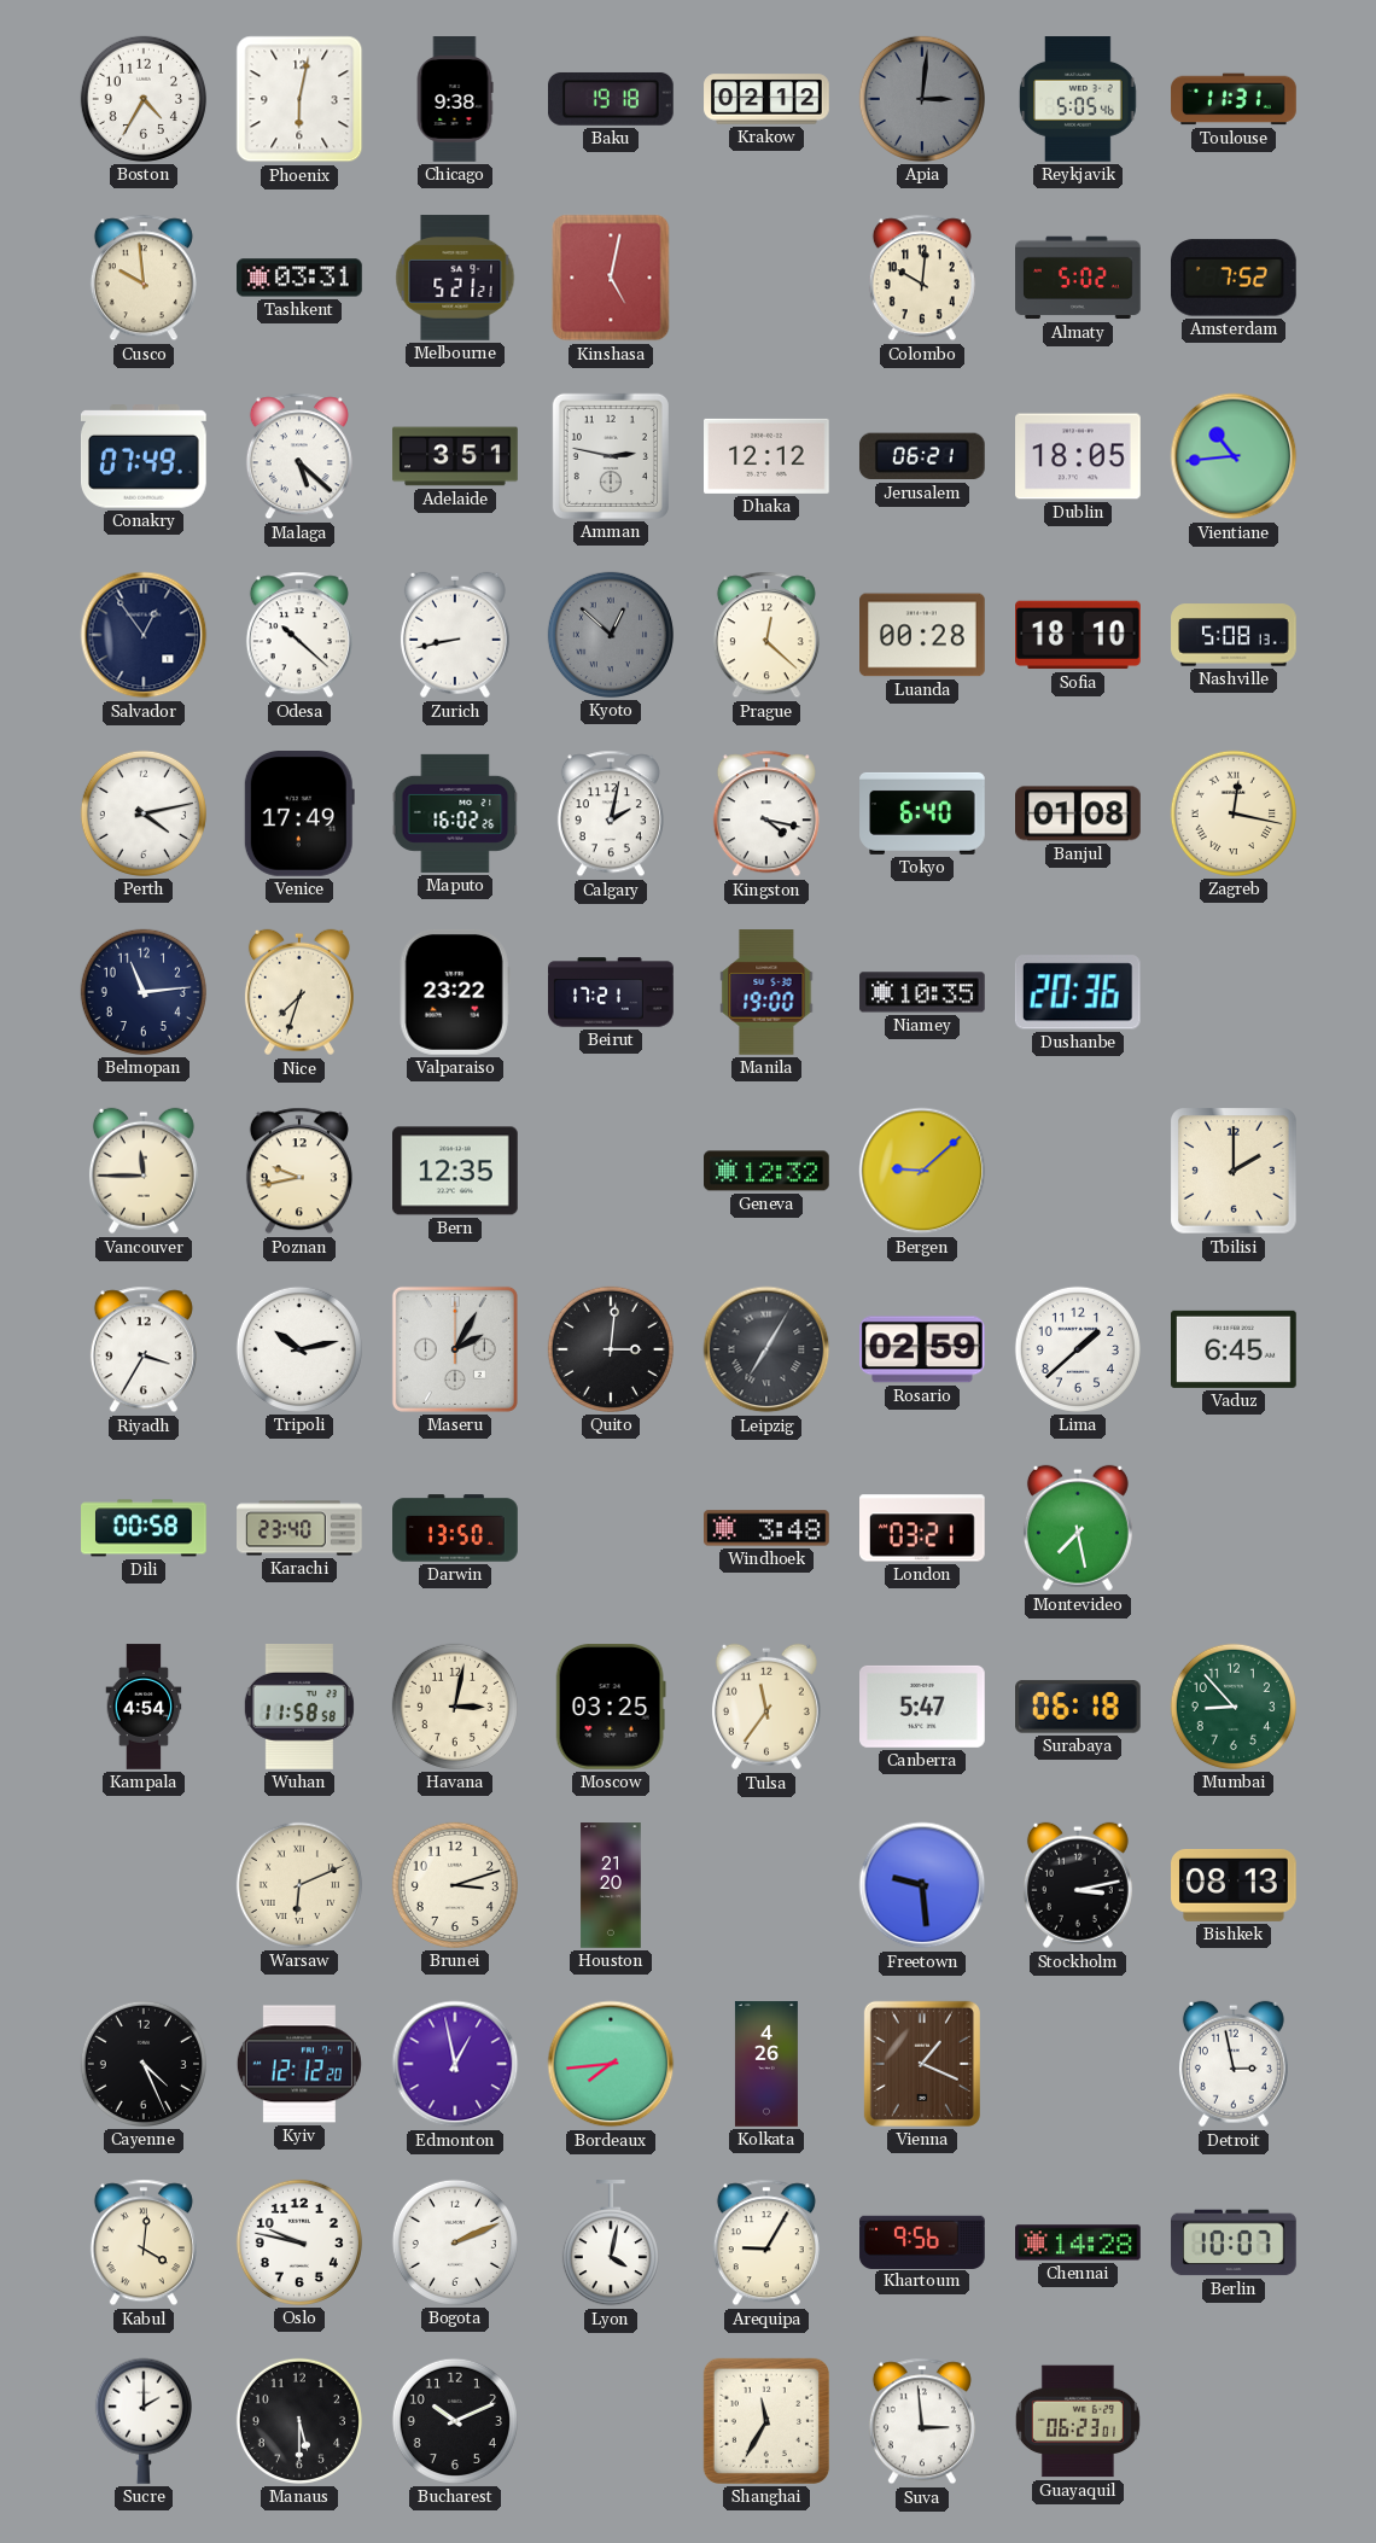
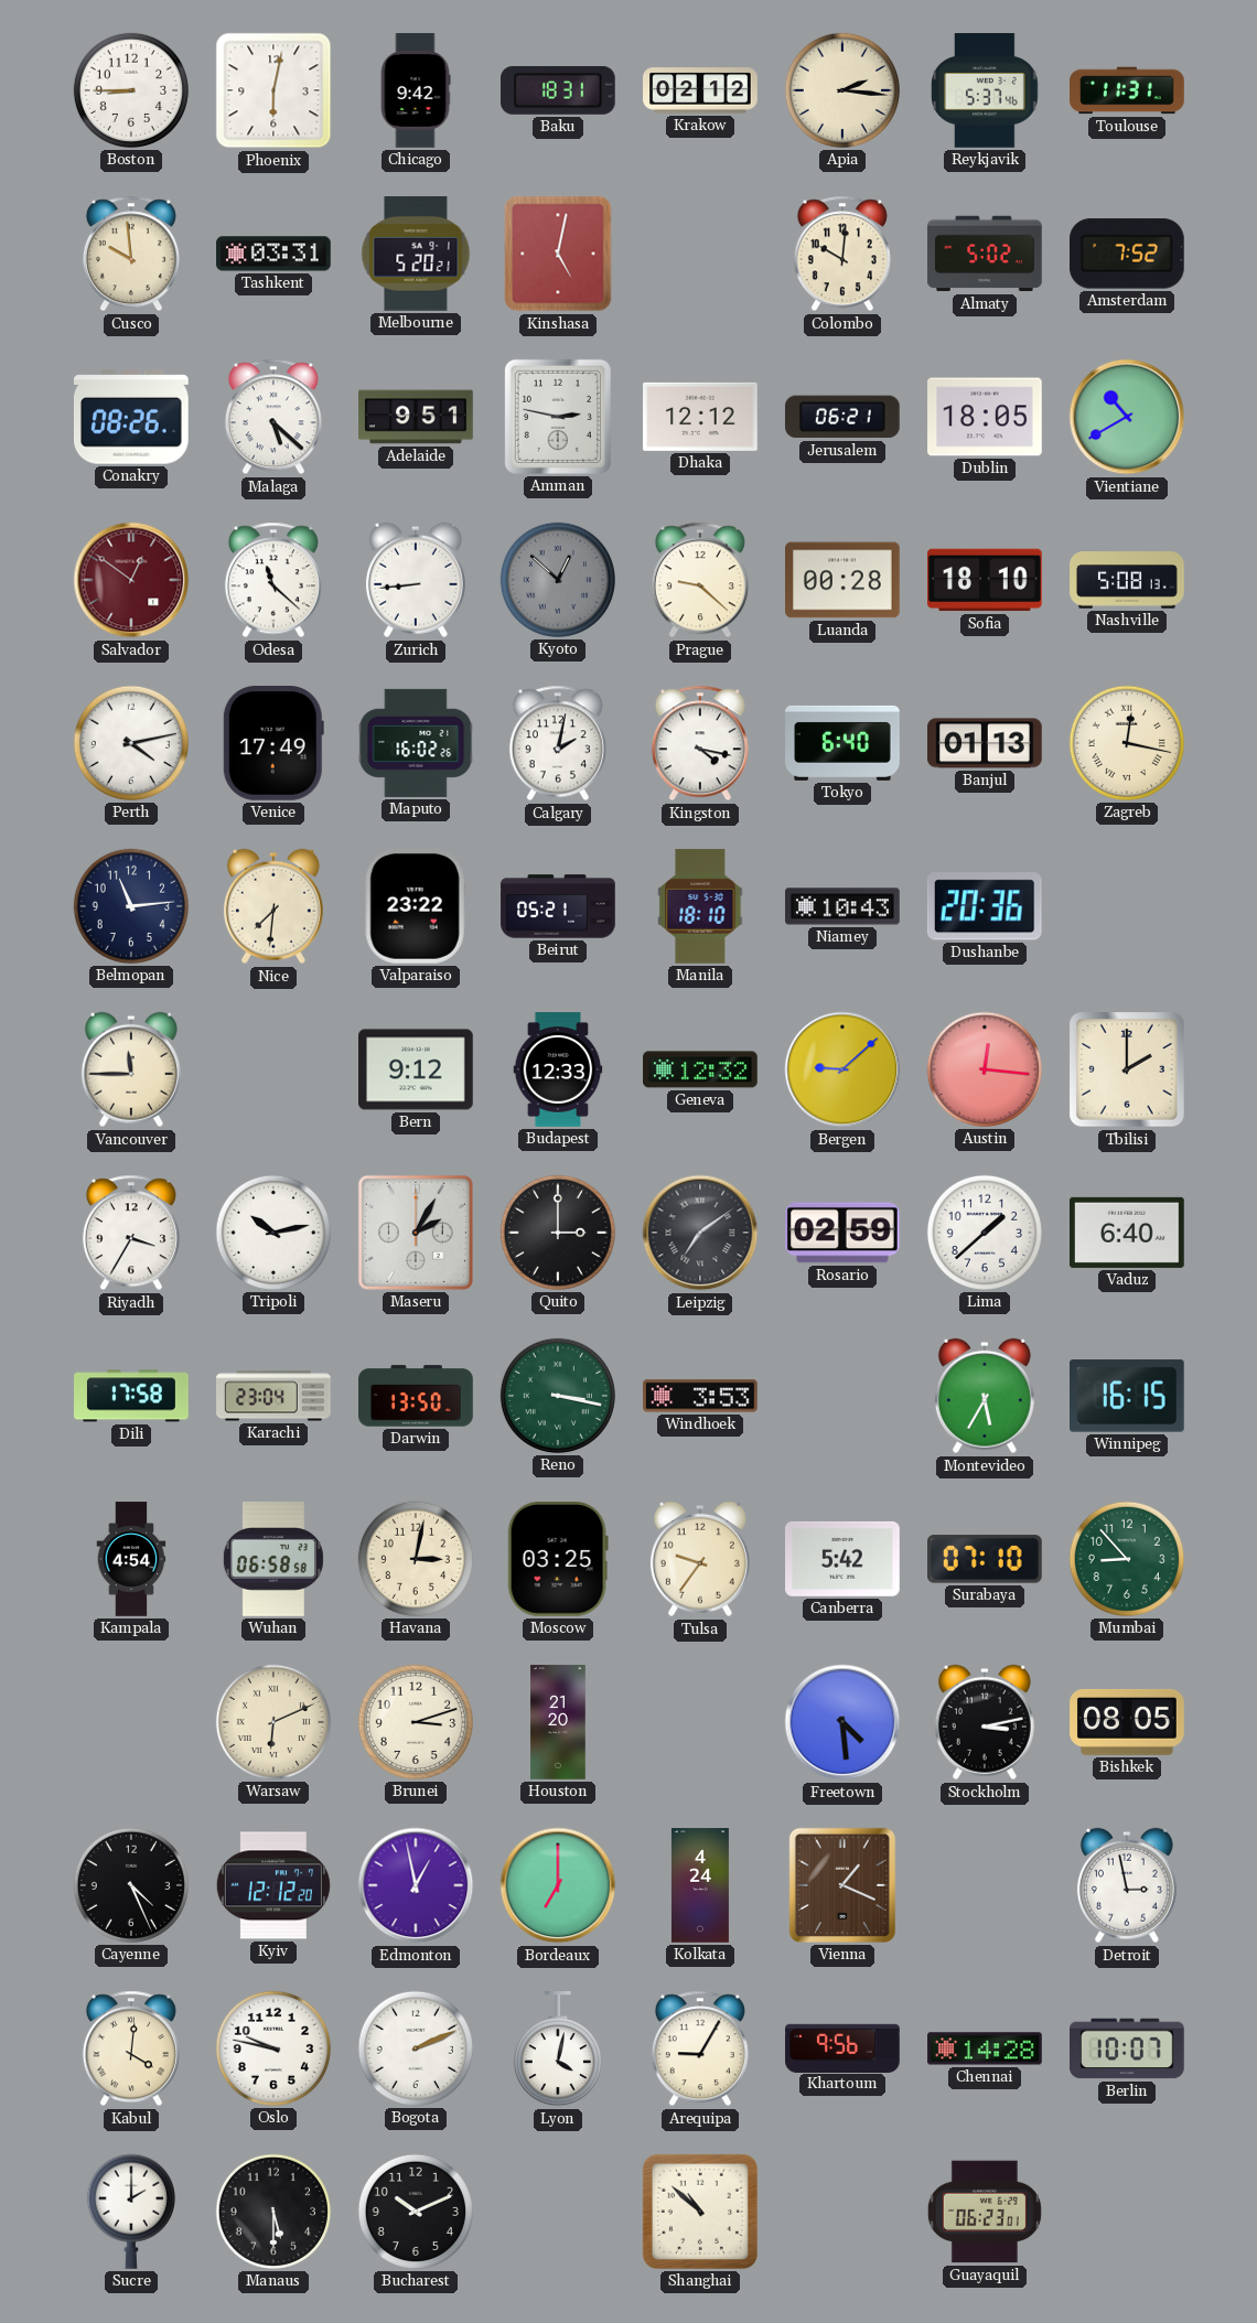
Boston: 4:35 -> 8:45 (131, 90)
Chicago: 9:38 -> 9:42 (416, 90)
Baku: 19:18 -> 18:31 (559, 90)
Apia: 3:01 -> 2:16 (842, 90)
Apia dial: grey -> cream (842, 90)
Reykjavik: 5:05 -> 5:37 (985, 90)
Melbourne: 5:21 -> 5:20 (416, 254)
Conakry: 07:49 -> 08:26 (132, 417)
Adelaide: 3:51 -> 9:51 (416, 417)
Vientiane: 10:44 -> 10:40 (1127, 417)
Salvador: 12:54 -> 12:51 (131, 580)
Salvador dial: navy -> burgundy (131, 580)
Odesa: 10:22 -> 11:22 (273, 580)
Zurich: 8:43 -> 8:44 (416, 580)
Prague: 12:22 -> 9:22 (700, 580)
Banjul: 01:08 -> 01:13 (986, 743)
Nice: 7:33 -> 7:31 (273, 906)
Beirut: 17:21 -> 05:21 (558, 906)
Manila: 19:00 -> 18:10 (700, 906)
Niamey: 10:35 -> 10:43 (842, 906)
Poznan: 9:43 -> none (299, 1171)
Bern: 12:35 -> 9:12 (416, 1069)
Budapest: none -> 12:33 (558, 1069)
Austin: none -> 12:16 (985, 1069)
Quito: 3:01 -> 3:00 (558, 1233)
Leipzig: 7:05 -> 7:09 (700, 1233)
Vaduz: 6:45 -> 6:40 (1128, 1233)
Dili: 00:58 -> 17:58 (131, 1396)
Karachi: 23:40 -> 23:04 (273, 1396)
Reno: none -> 3:17 (558, 1396)
Windhoek: 3:48 -> 3:53 (700, 1396)
London: 03:21 -> none (923, 1528)
Montevideo: 7:28 -> 5:35 (985, 1396)
Winnipeg: none -> 16:15 (1128, 1396)
Wuhan: 11:58 -> 06:58 (273, 1560)
Tulsa: 11:36 -> 9:36 (700, 1559)
Canberra: 5:47 -> 5:42 (844, 1559)
Surabaya: 06:18 -> 07:10 (986, 1559)
Freetown: 9:29 -> 4:29 (842, 1722)
Bishkek: 08:13 -> 08:05 (1127, 1722)
Bordeaux: 7:44 -> 7:00 (558, 1885)
Kolkata: 4:26 -> 4:24 (700, 1885)
Shanghai: 11:35 -> 10:52 (700, 2212)
Suva: 2:59 -> none (922, 2421)
